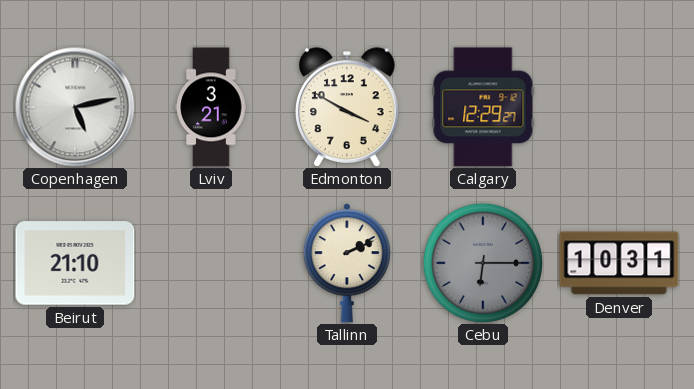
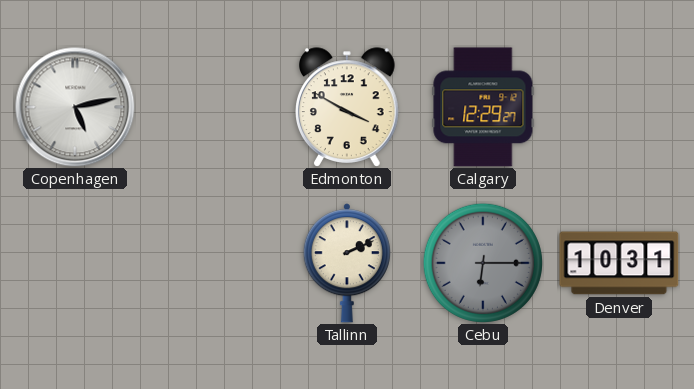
Lviv: 3:21 -> none (211, 107)
Beirut: 21:10 -> none (75, 263)
